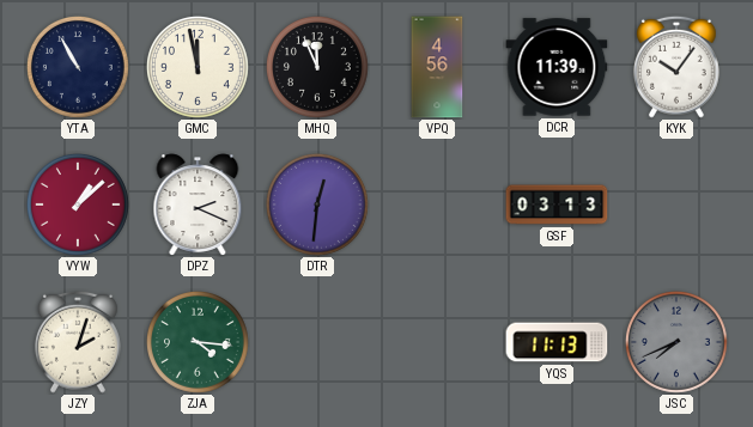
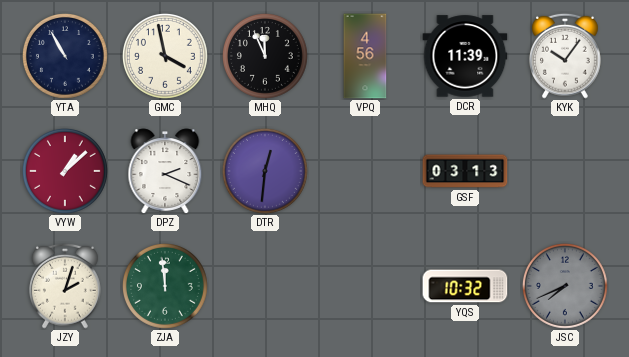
GMC: 11:58 -> 3:58 (165, 56)
ZJA: 4:16 -> 11:59 (165, 286)
YQS: 11:13 -> 10:32 (465, 286)
